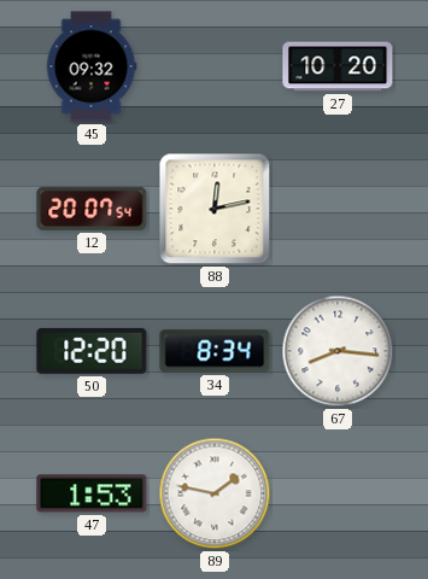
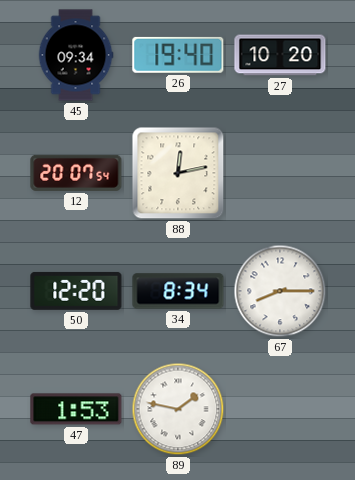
45: 09:32 -> 09:34 (76, 55)
26: none -> 19:40 (178, 55)
67: 8:16 -> 8:15 (280, 291)
